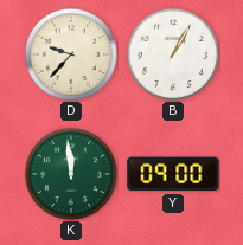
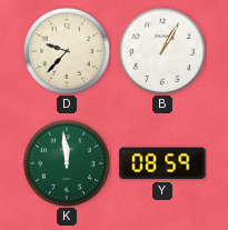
Y: 09:00 -> 08:59 (162, 163)
